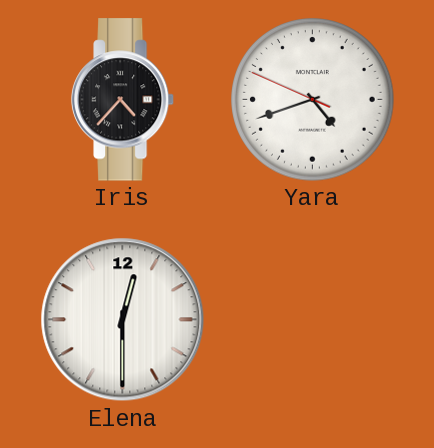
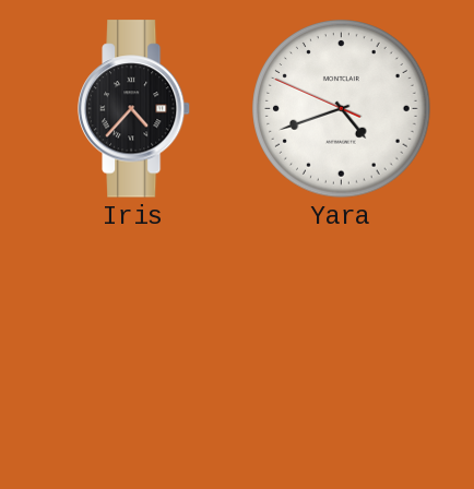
Elena: 12:30 -> none (123, 320)
